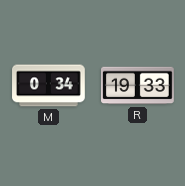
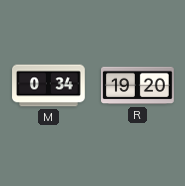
R: 19:33 -> 19:20 (138, 86)
